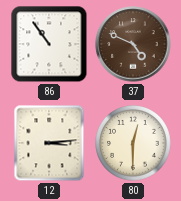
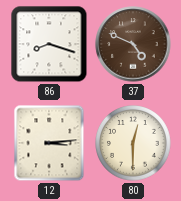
86: 10:54 -> 8:18 (49, 44)
